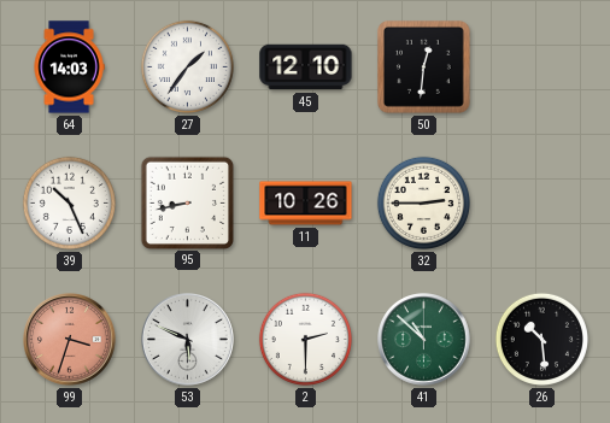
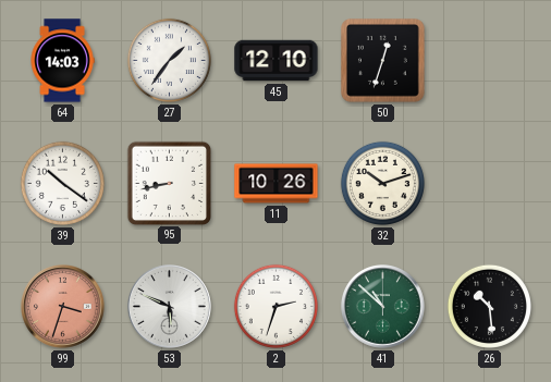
50: 12:31 -> 12:33 (383, 61)
39: 10:26 -> 10:21 (62, 183)
32: 2:45 -> 10:12 (382, 183)
2: 2:30 -> 2:33 (275, 306)
